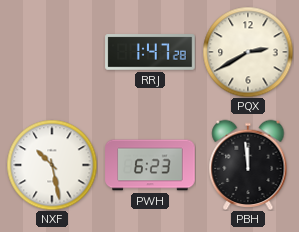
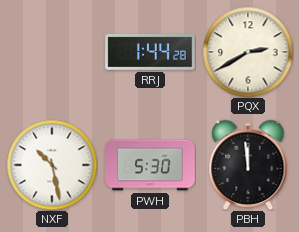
RRJ: 1:47 -> 1:44 (150, 52)
PWH: 6:23 -> 5:30 (150, 165)
